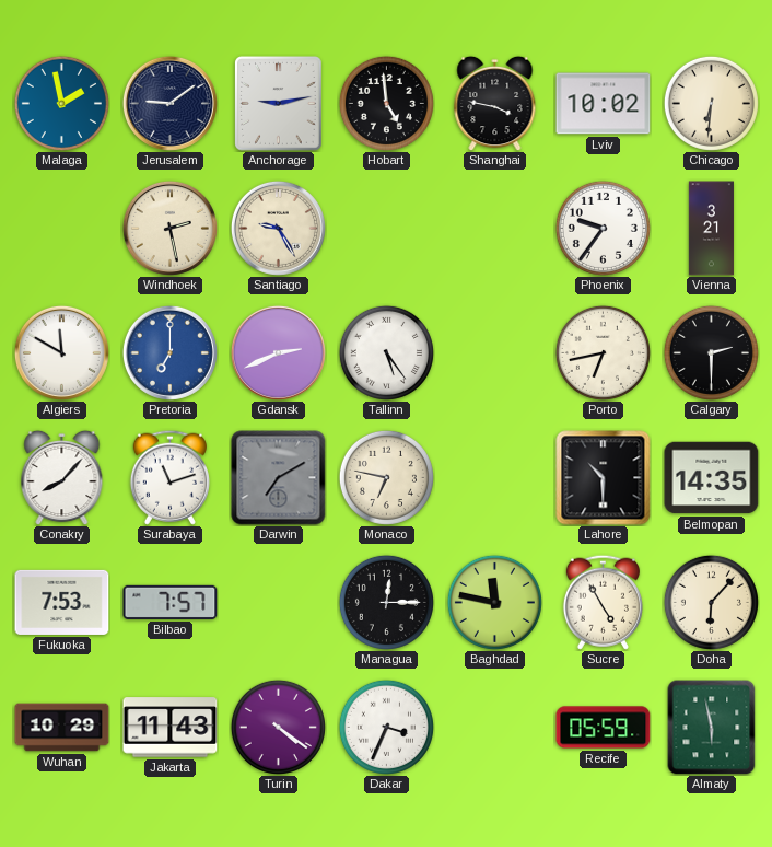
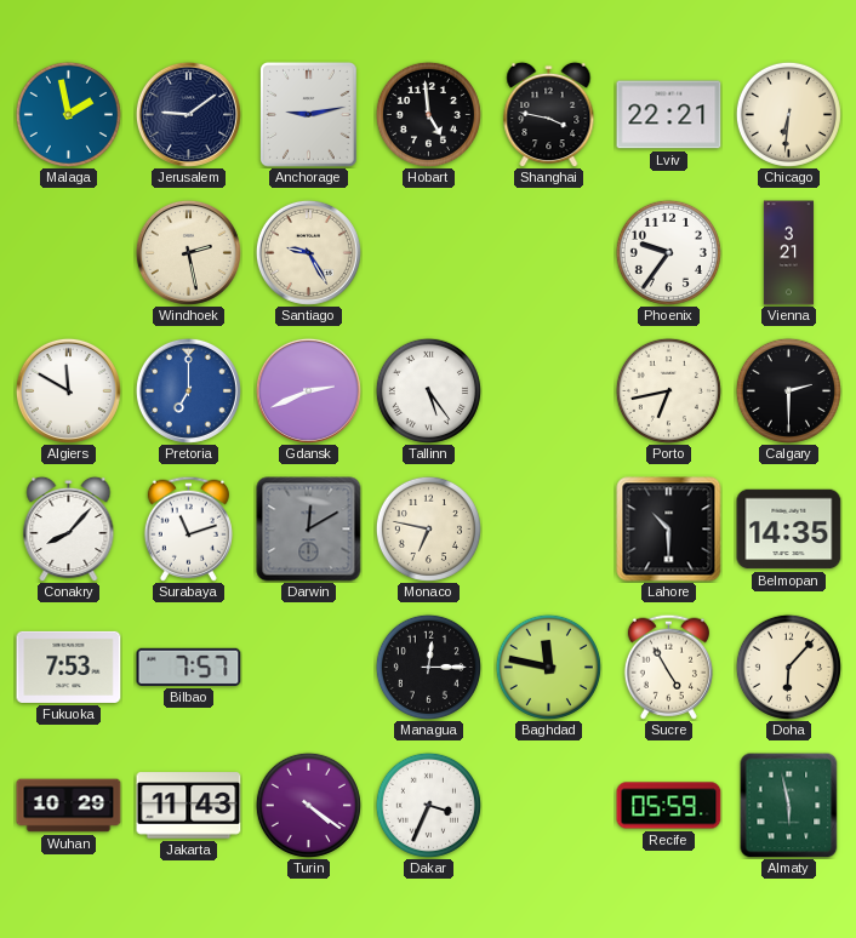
Lviv: 10:02 -> 22:21 (669, 115)
Darwin: 7:10 -> 12:10 (309, 530)
